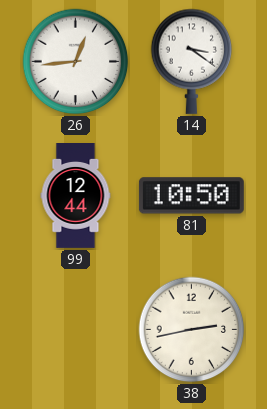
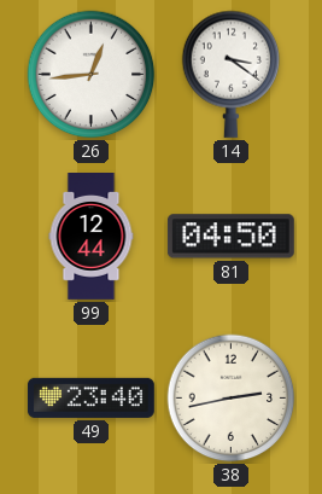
81: 10:50 -> 04:50 (230, 237)
49: none -> 23:40 (90, 397)
